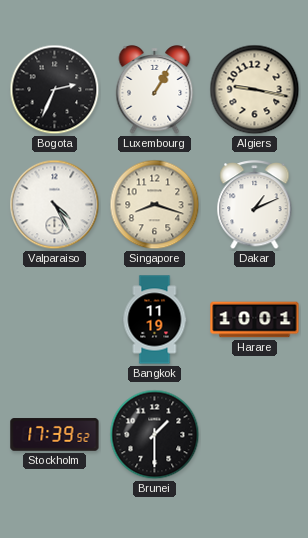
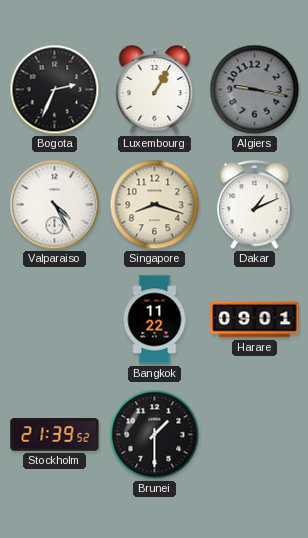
Algiers dial: cream -> grey (255, 90)
Bangkok: 11:19 -> 11:22 (155, 320)
Harare: 10:01 -> 09:01 (255, 320)
Stockholm: 17:39 -> 21:39 (55, 435)
